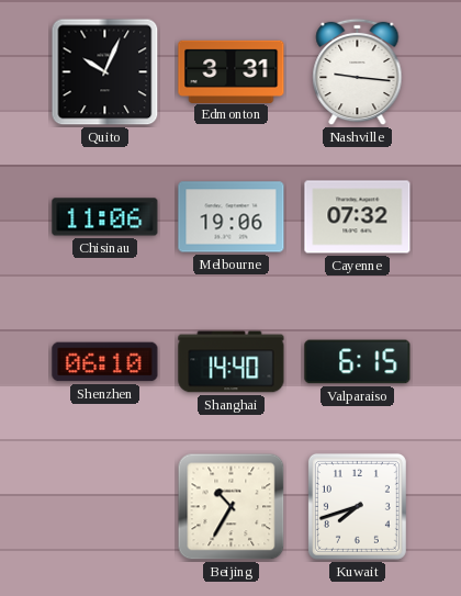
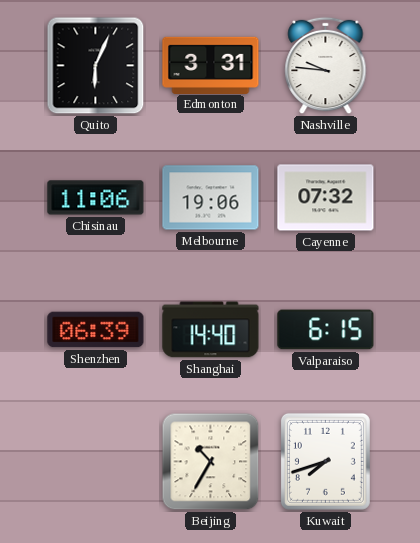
Quito: 10:04 -> 6:04 (96, 66)
Nashville: 9:16 -> 9:46 (326, 66)
Shenzhen: 06:10 -> 06:39 (96, 330)
